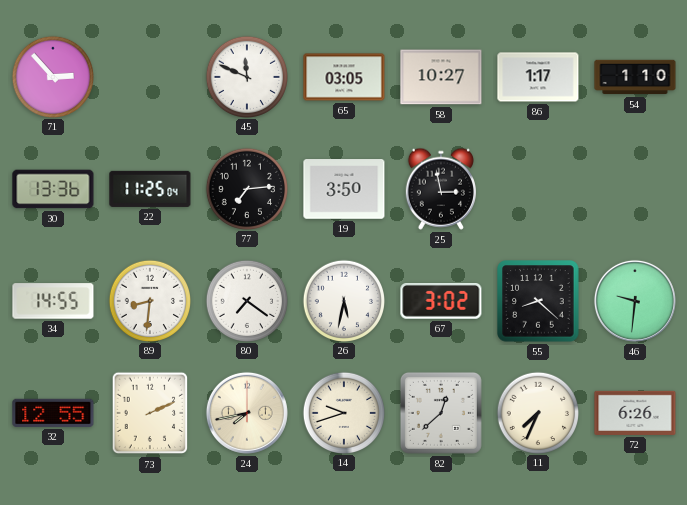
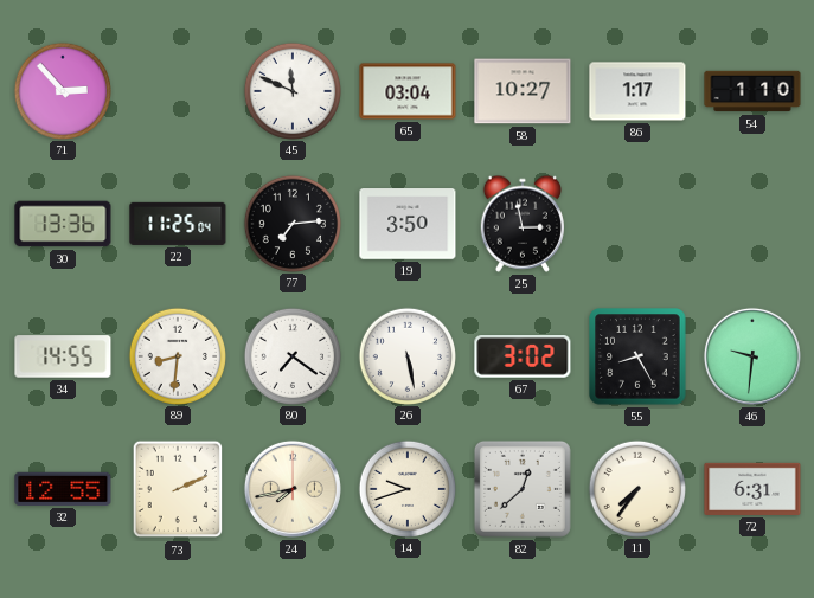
65: 03:05 -> 03:04 (408, 91)
26: 5:32 -> 5:28 (406, 355)
55: 8:22 -> 8:25 (637, 356)
11: 7:34 -> 7:36 (636, 488)
72: 6:26 -> 6:31 (752, 489)
